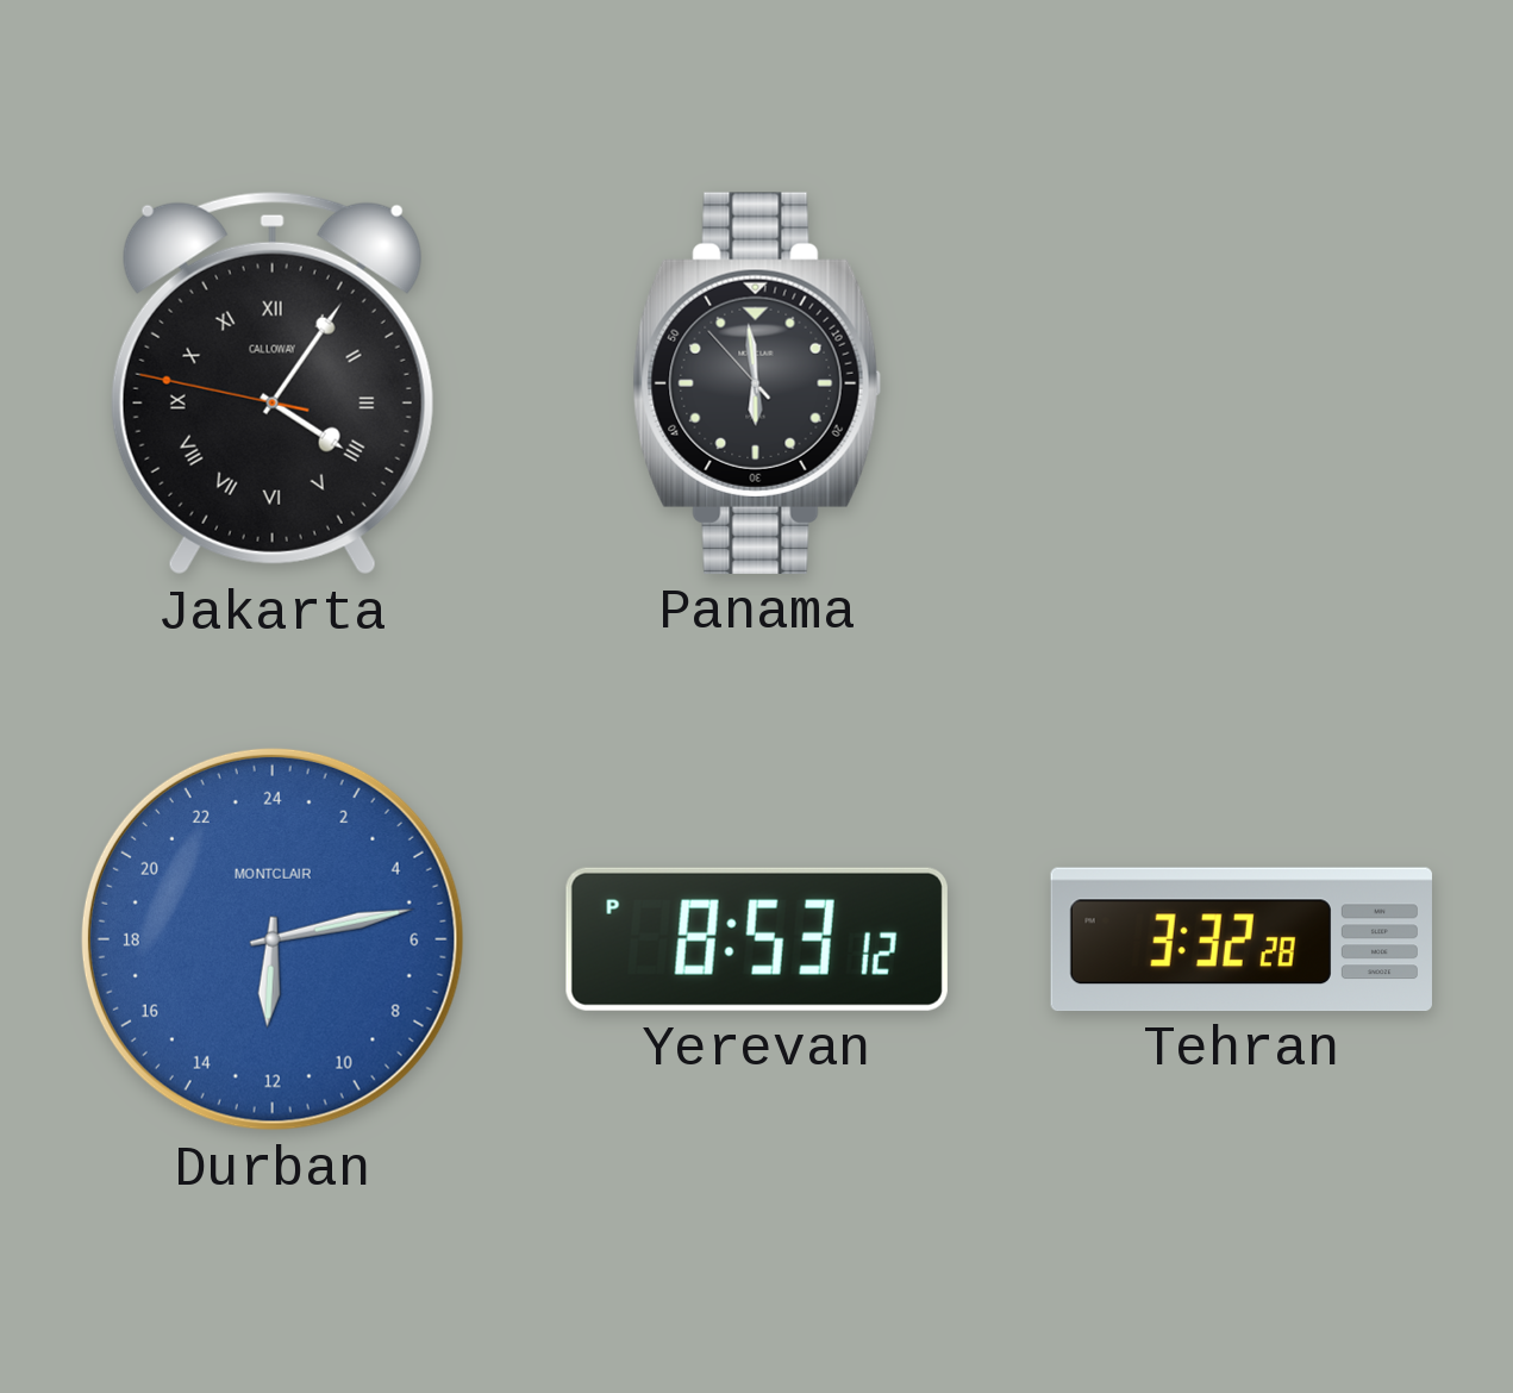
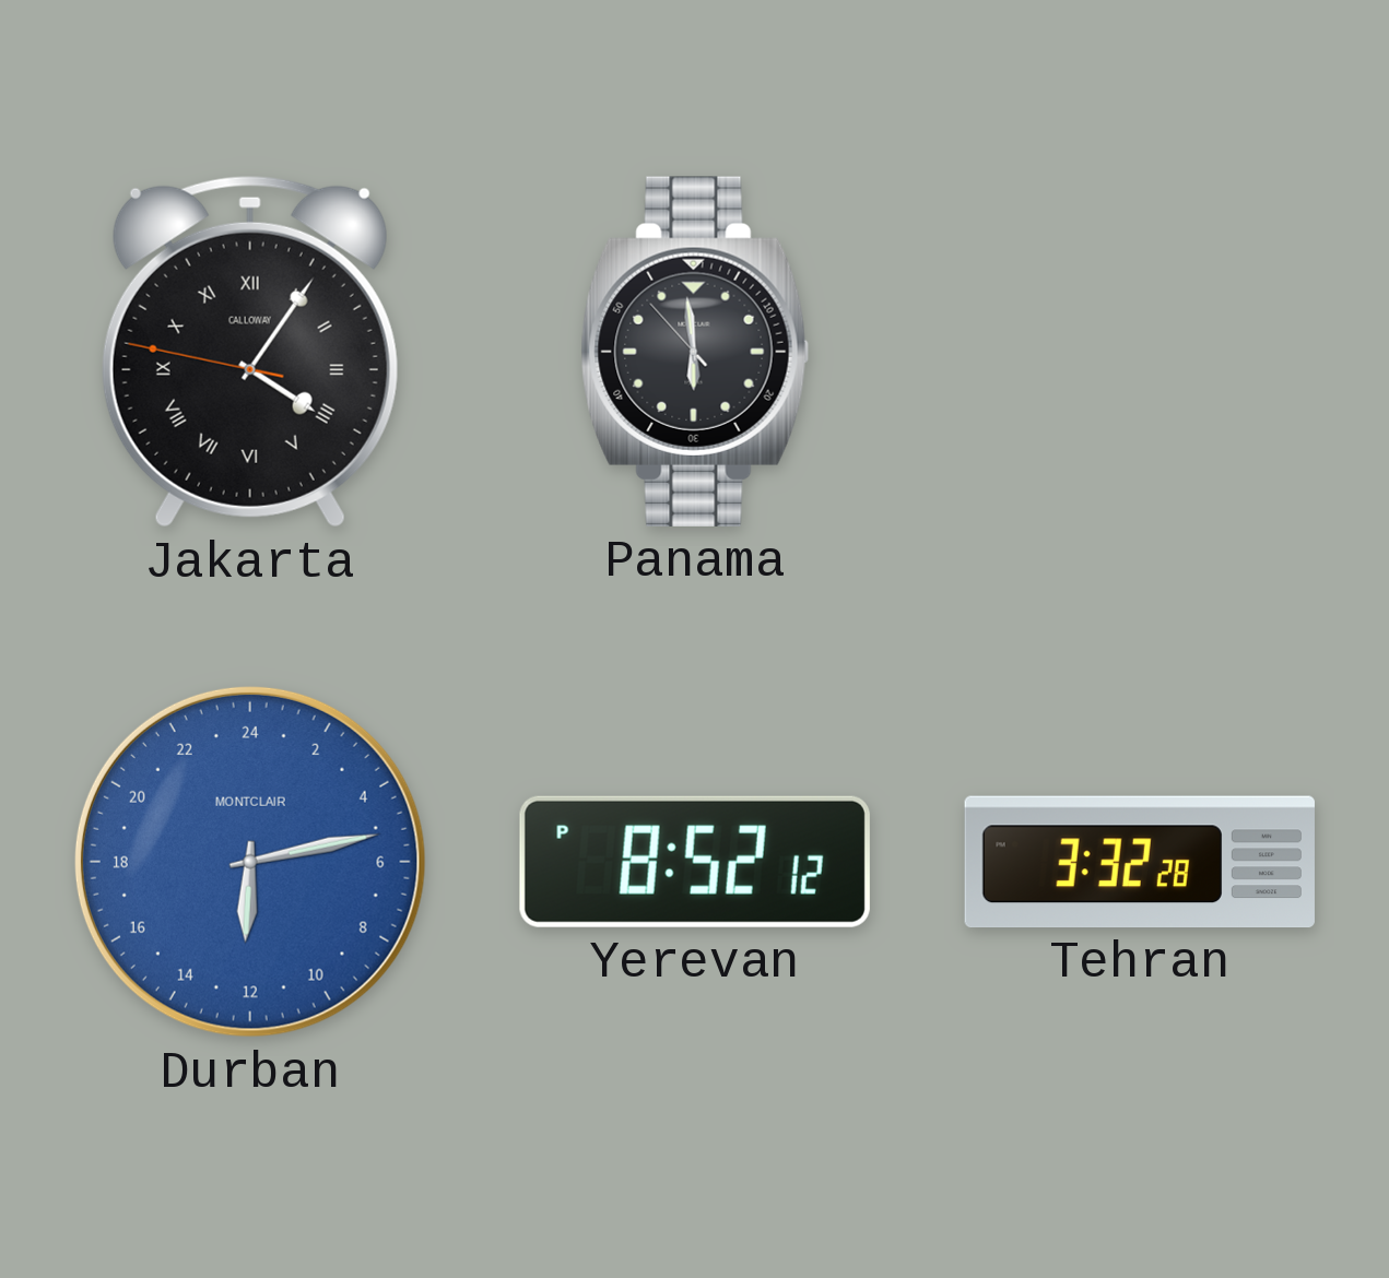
Yerevan: 8:53 -> 8:52 (695, 862)
